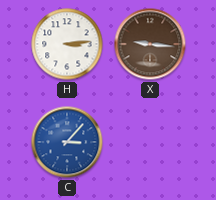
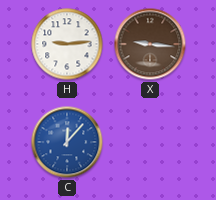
H: 3:14 -> 9:14 (67, 44)
C: 3:07 -> 12:07 (67, 142)
